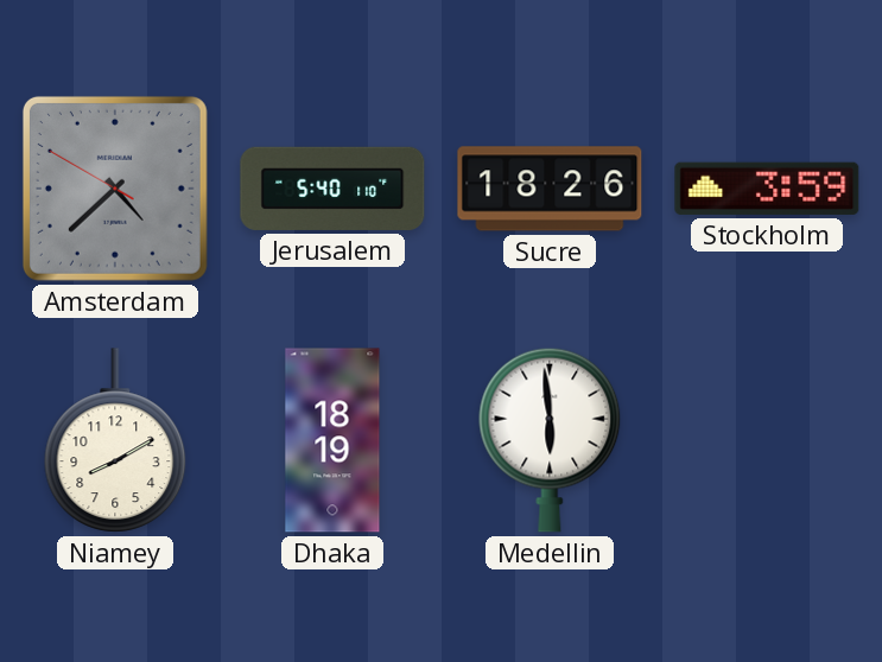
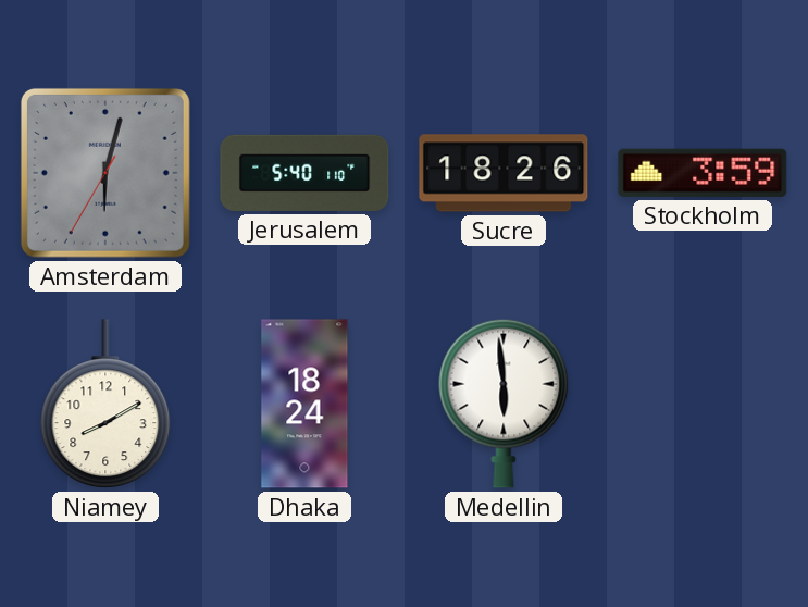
Amsterdam: 4:37 -> 6:02 (105, 173)
Dhaka: 18:19 -> 18:24 (304, 404)
